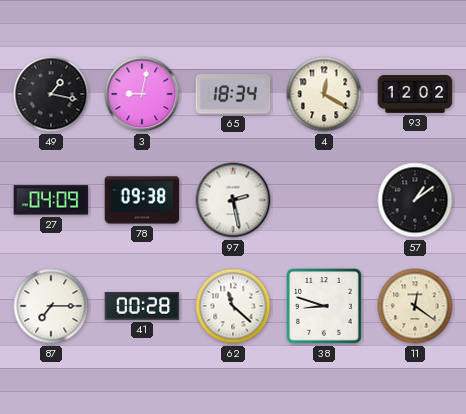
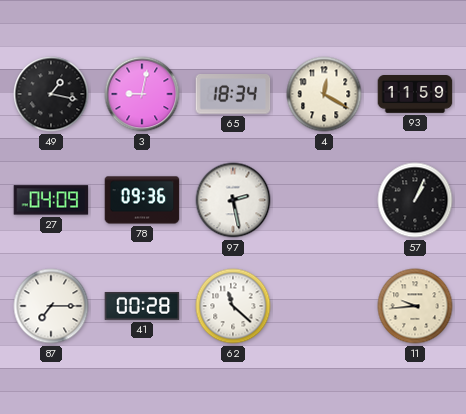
93: 12:02 -> 11:59 (415, 94)
78: 09:38 -> 09:36 (142, 200)
57: 1:09 -> 1:04 (415, 200)
38: 8:48 -> none (325, 307)
11: 12:21 -> 9:44 (415, 306)
